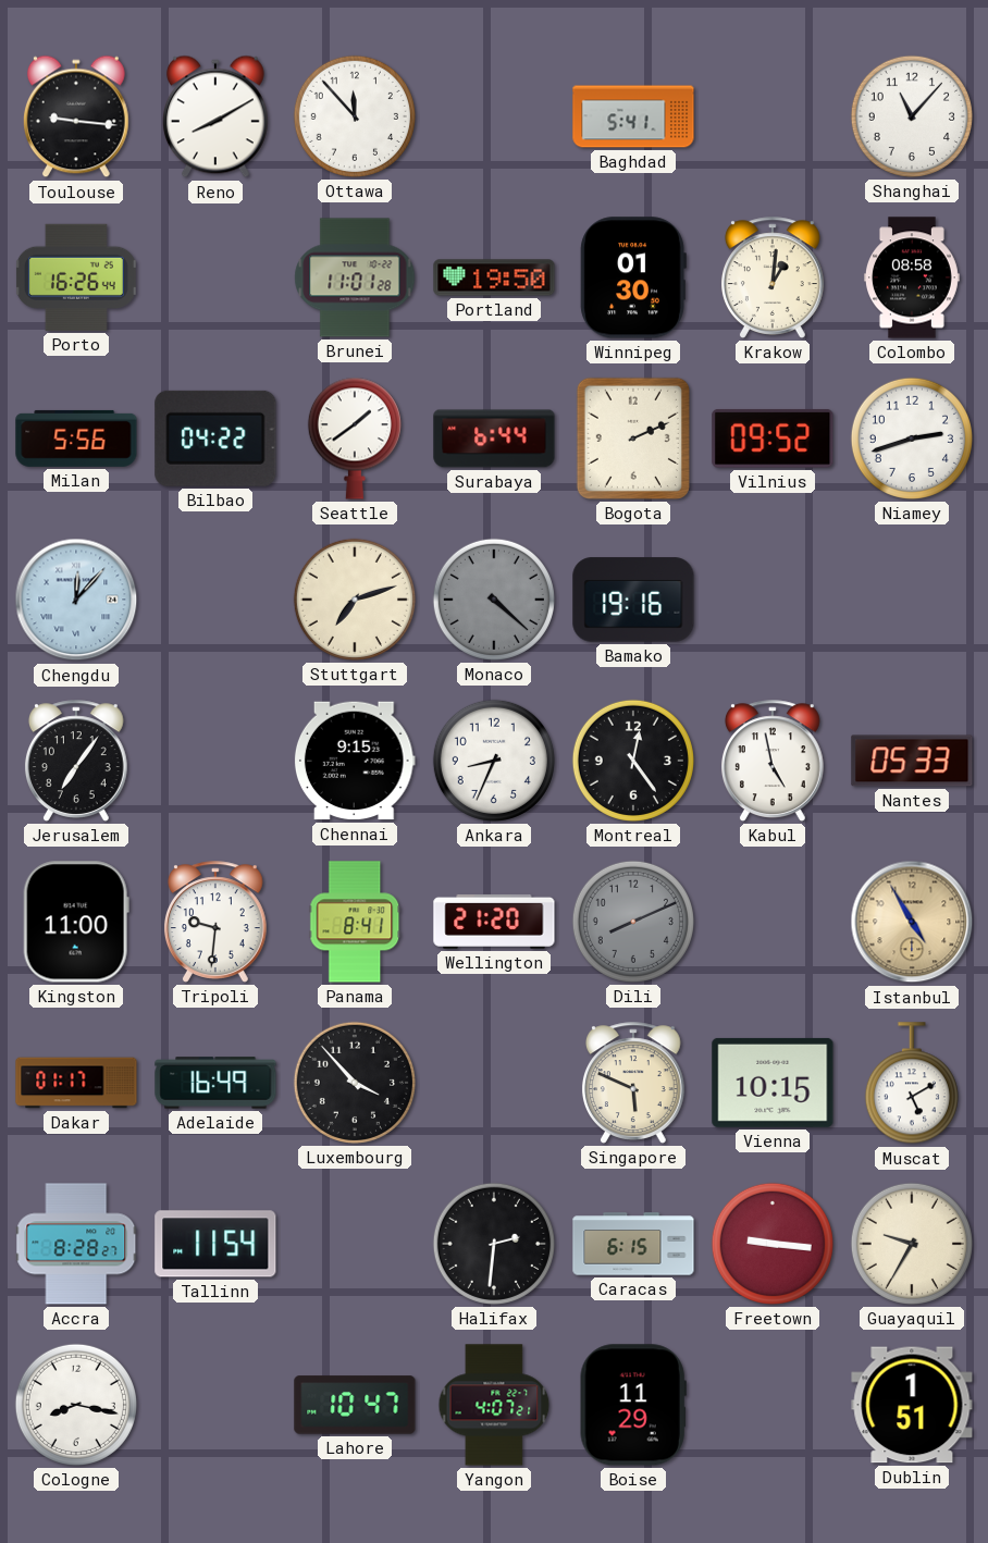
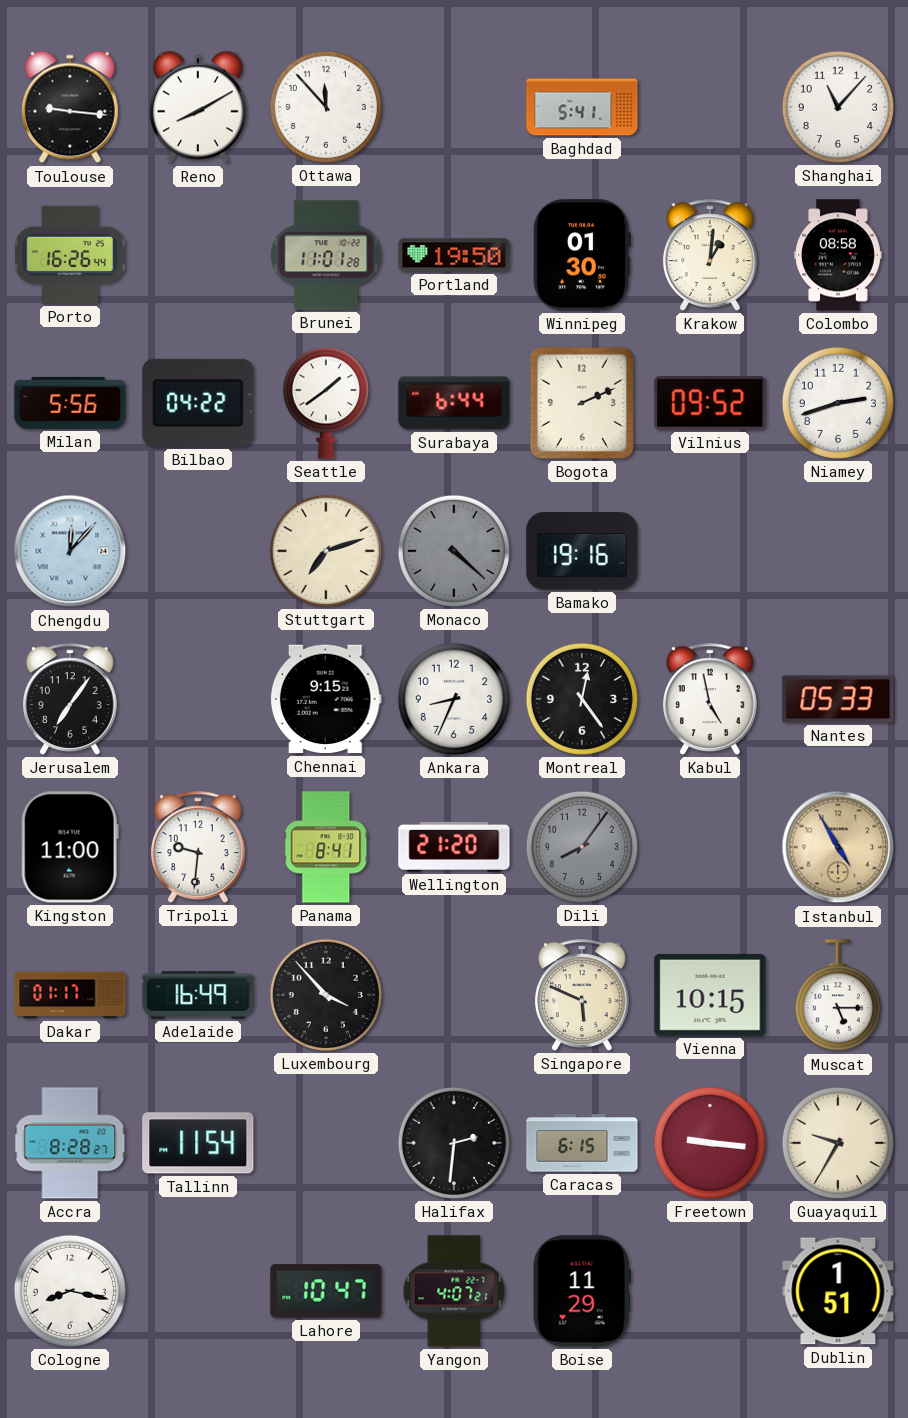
Dili: 8:11 -> 8:06 (582, 847)
Muscat: 5:10 -> 5:15 (838, 996)
